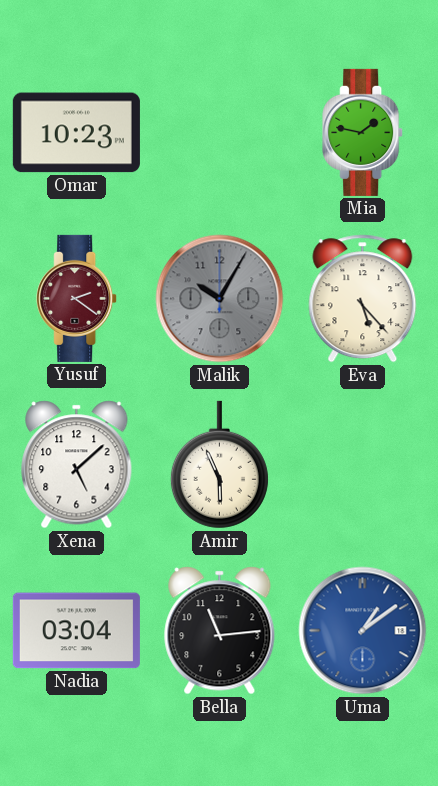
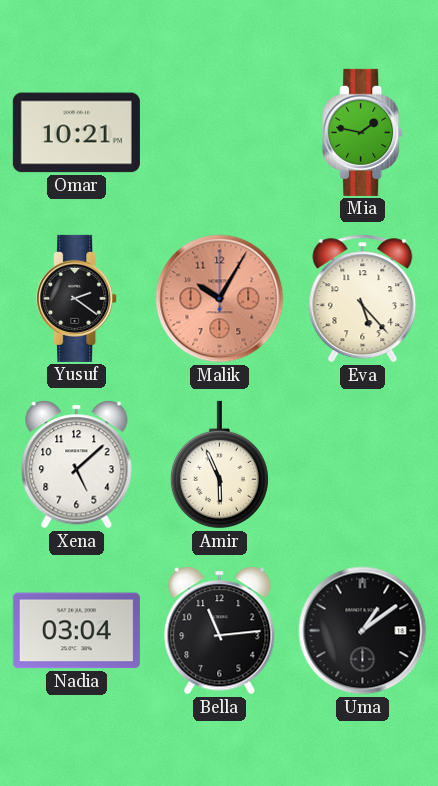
Omar: 10:23 -> 10:21 (76, 133)
Yusuf dial: burgundy -> black (77, 298)
Malik dial: grey -> salmon (220, 299)
Uma dial: blue -> black (363, 631)
